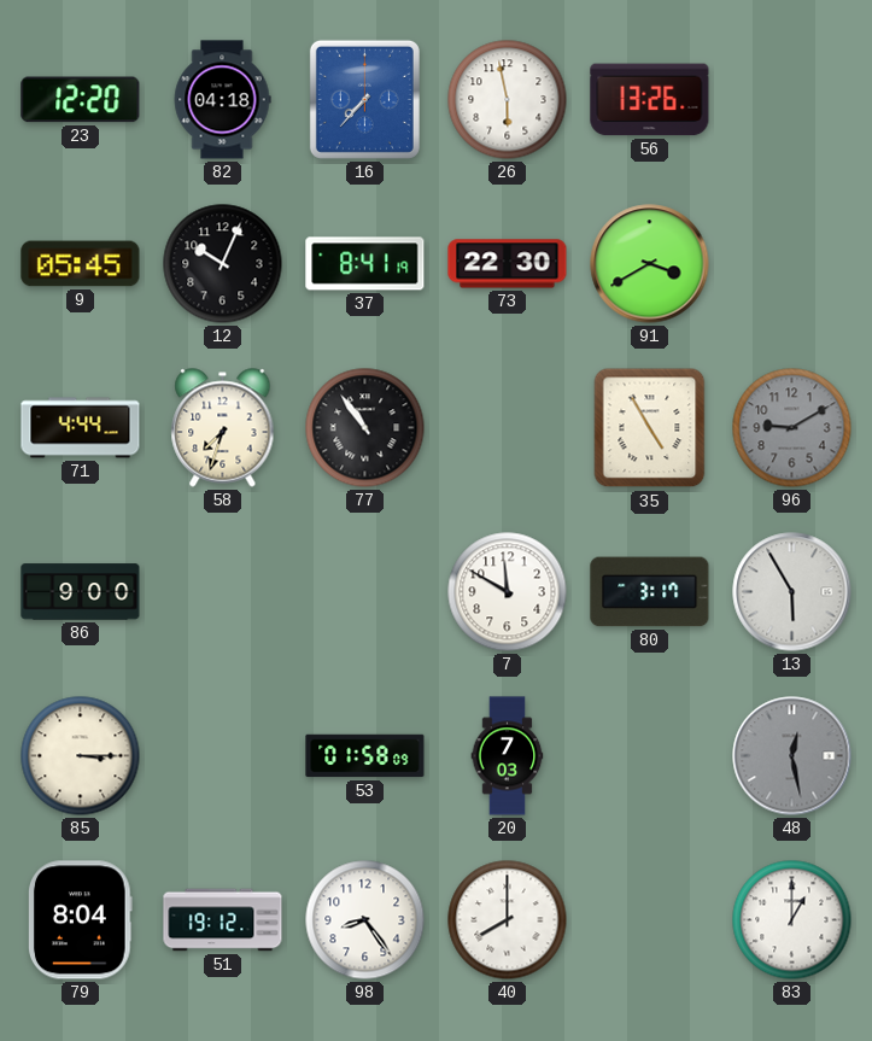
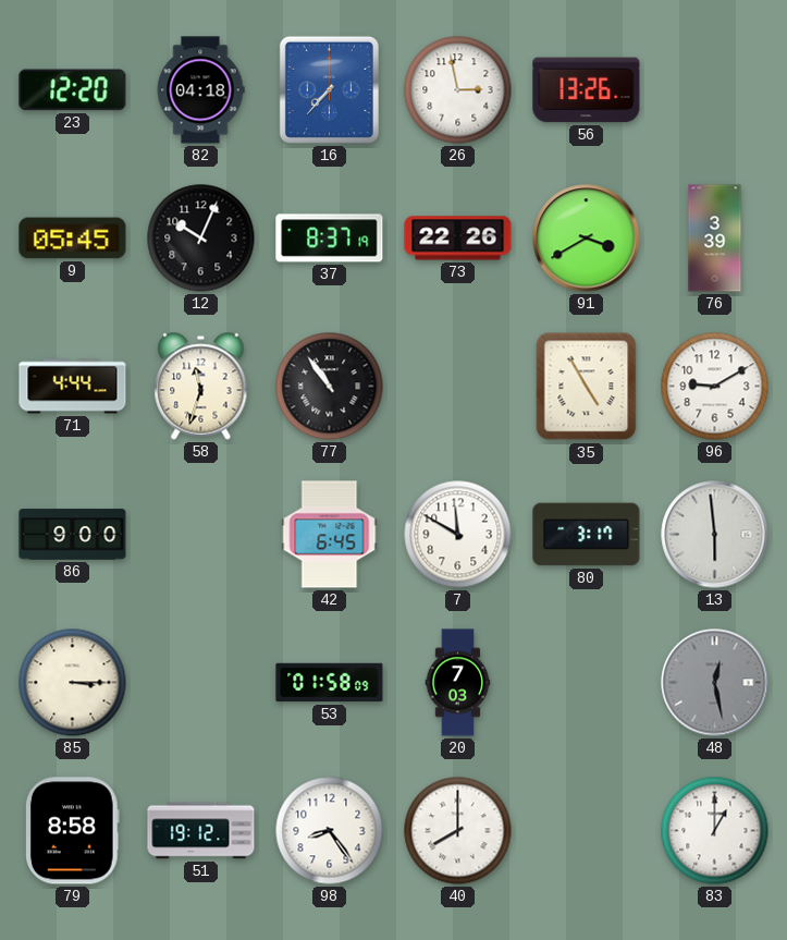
26: 5:58 -> 2:58 (458, 90)
37: 8:41 -> 8:37 (330, 239)
73: 22:30 -> 22:26 (458, 239)
76: none -> 3:39 (715, 239)
58: 7:33 -> 11:33 (201, 387)
96 dial: grey -> white (715, 387)
42: none -> 6:45 (330, 535)
13: 5:55 -> 5:59 (715, 535)
79: 8:04 -> 8:58 (73, 831)
